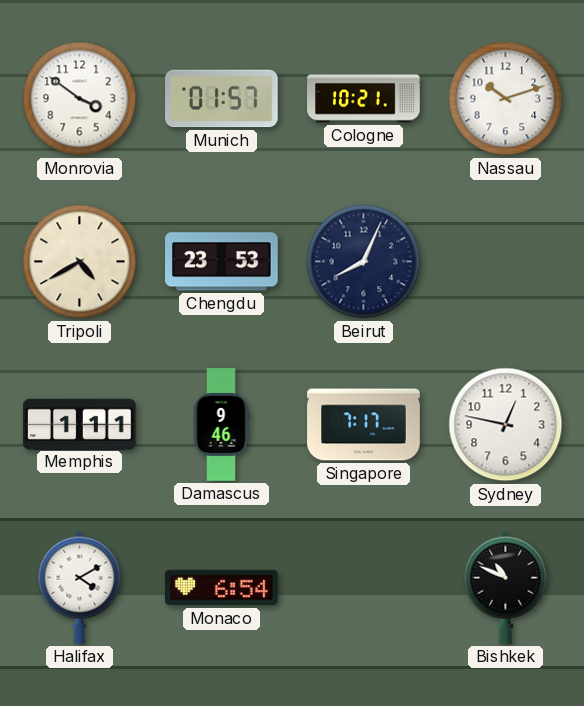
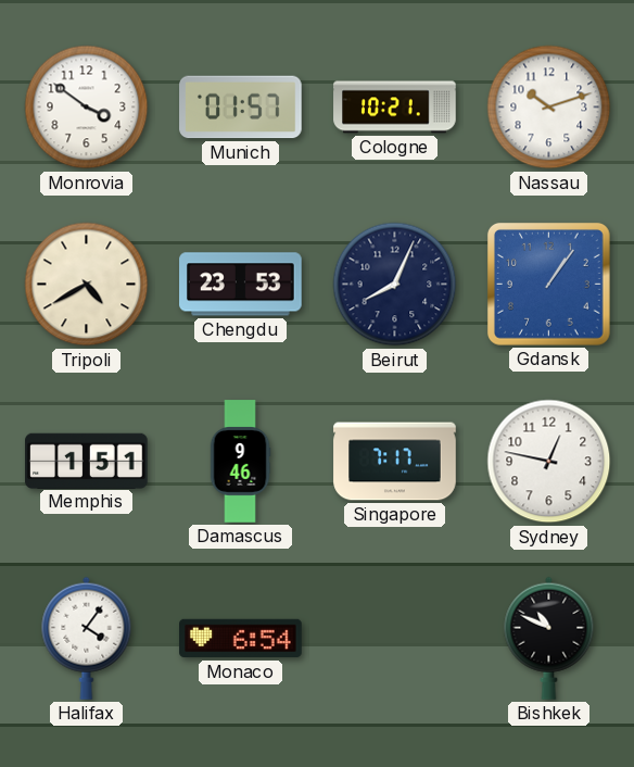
Gdansk: none -> 1:06 (548, 284)
Memphis: 1:11 -> 1:51 (87, 461)
Halifax: 4:10 -> 4:06 (87, 638)
